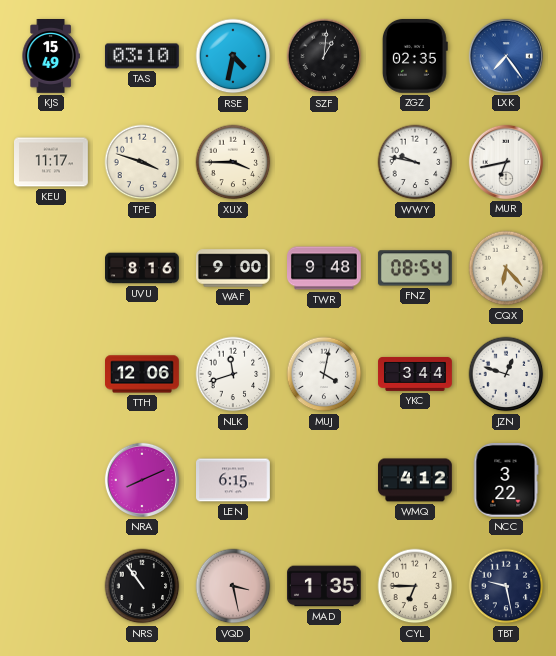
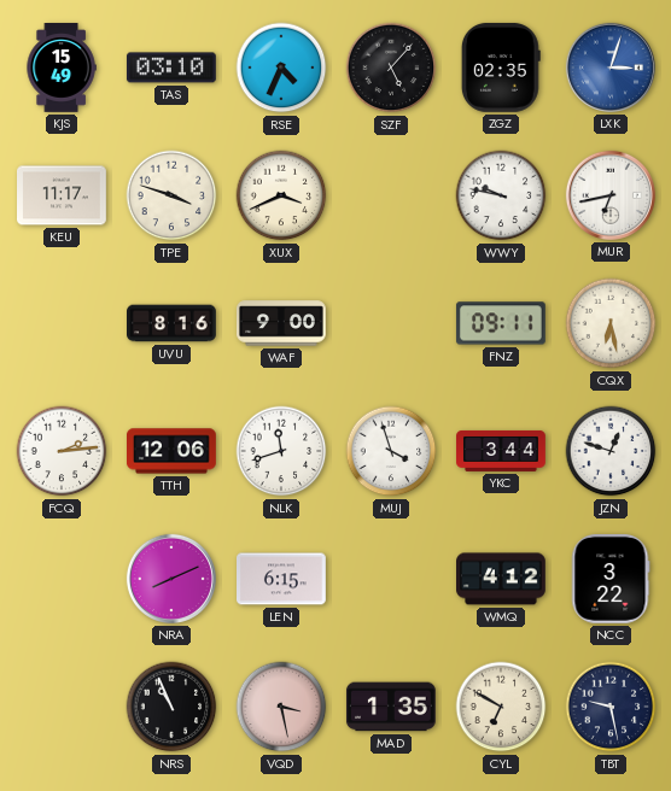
RSE: 4:32 -> 4:34 (281, 68)
SZF: 1:01 -> 5:07 (391, 68)
LXK: 7:24 -> 3:03 (611, 68)
XUX: 3:45 -> 3:41 (281, 195)
TWR: 9:48 -> none (325, 268)
FNZ: 08:54 -> 09:11 (501, 323)
CQX: 6:23 -> 6:28 (611, 323)
FCQ: none -> 2:14 (62, 451)
MUJ: 4:02 -> 3:57 (391, 451)
NRS: 10:54 -> 10:56 (171, 707)
CYL: 6:45 -> 6:50 (501, 707)
